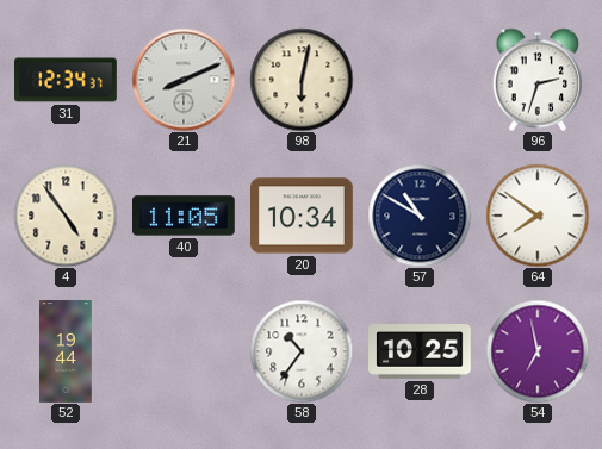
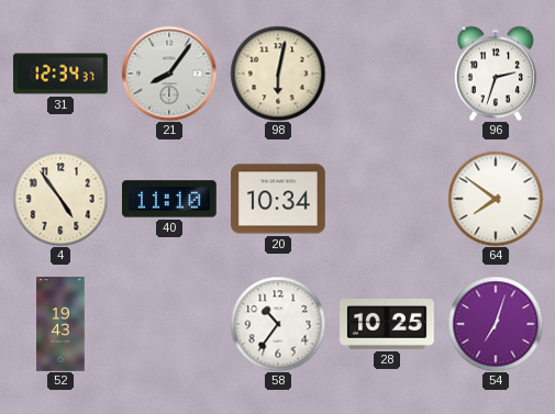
21: 8:11 -> 8:06 (169, 74)
40: 11:05 -> 11:10 (170, 199)
57: 10:50 -> none (420, 216)
52: 19:44 -> 19:43 (60, 324)
54: 6:58 -> 7:03 (496, 324)
